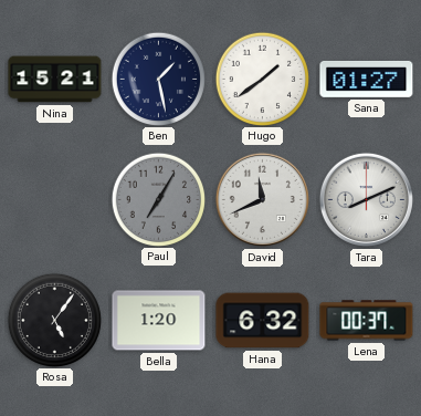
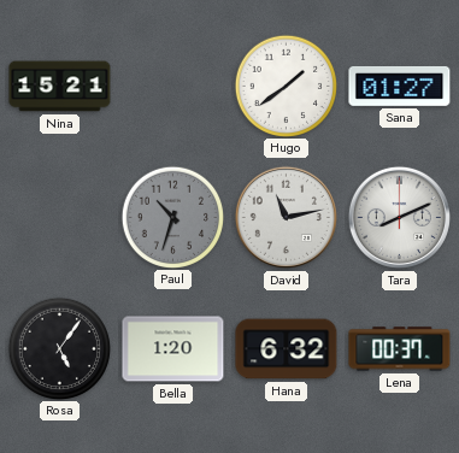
Ben: 1:28 -> none (158, 79)
Paul: 7:05 -> 10:33 (172, 217)
David: 11:41 -> 11:13 (286, 217)
